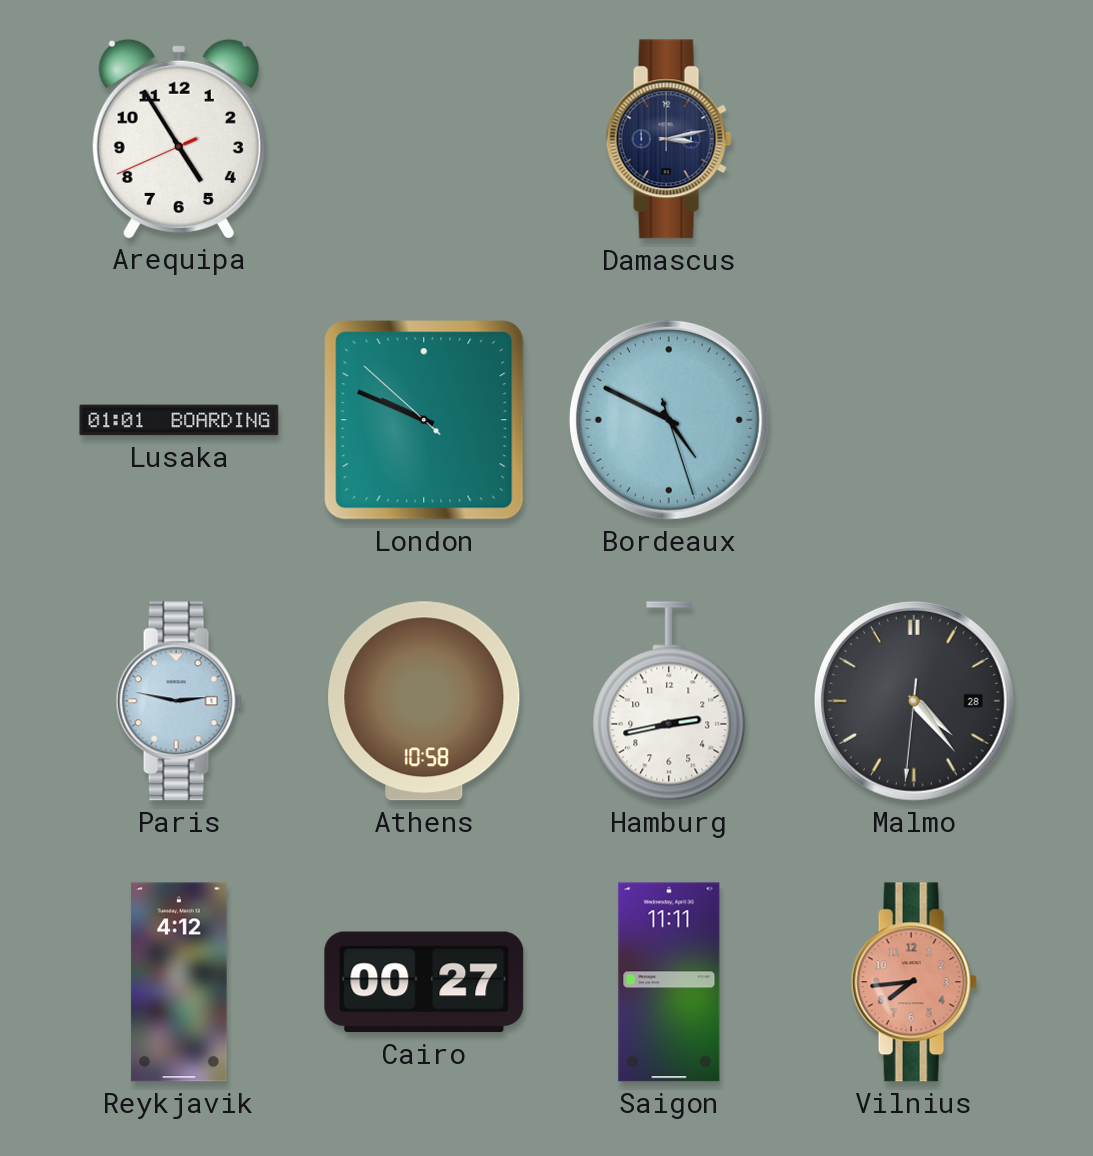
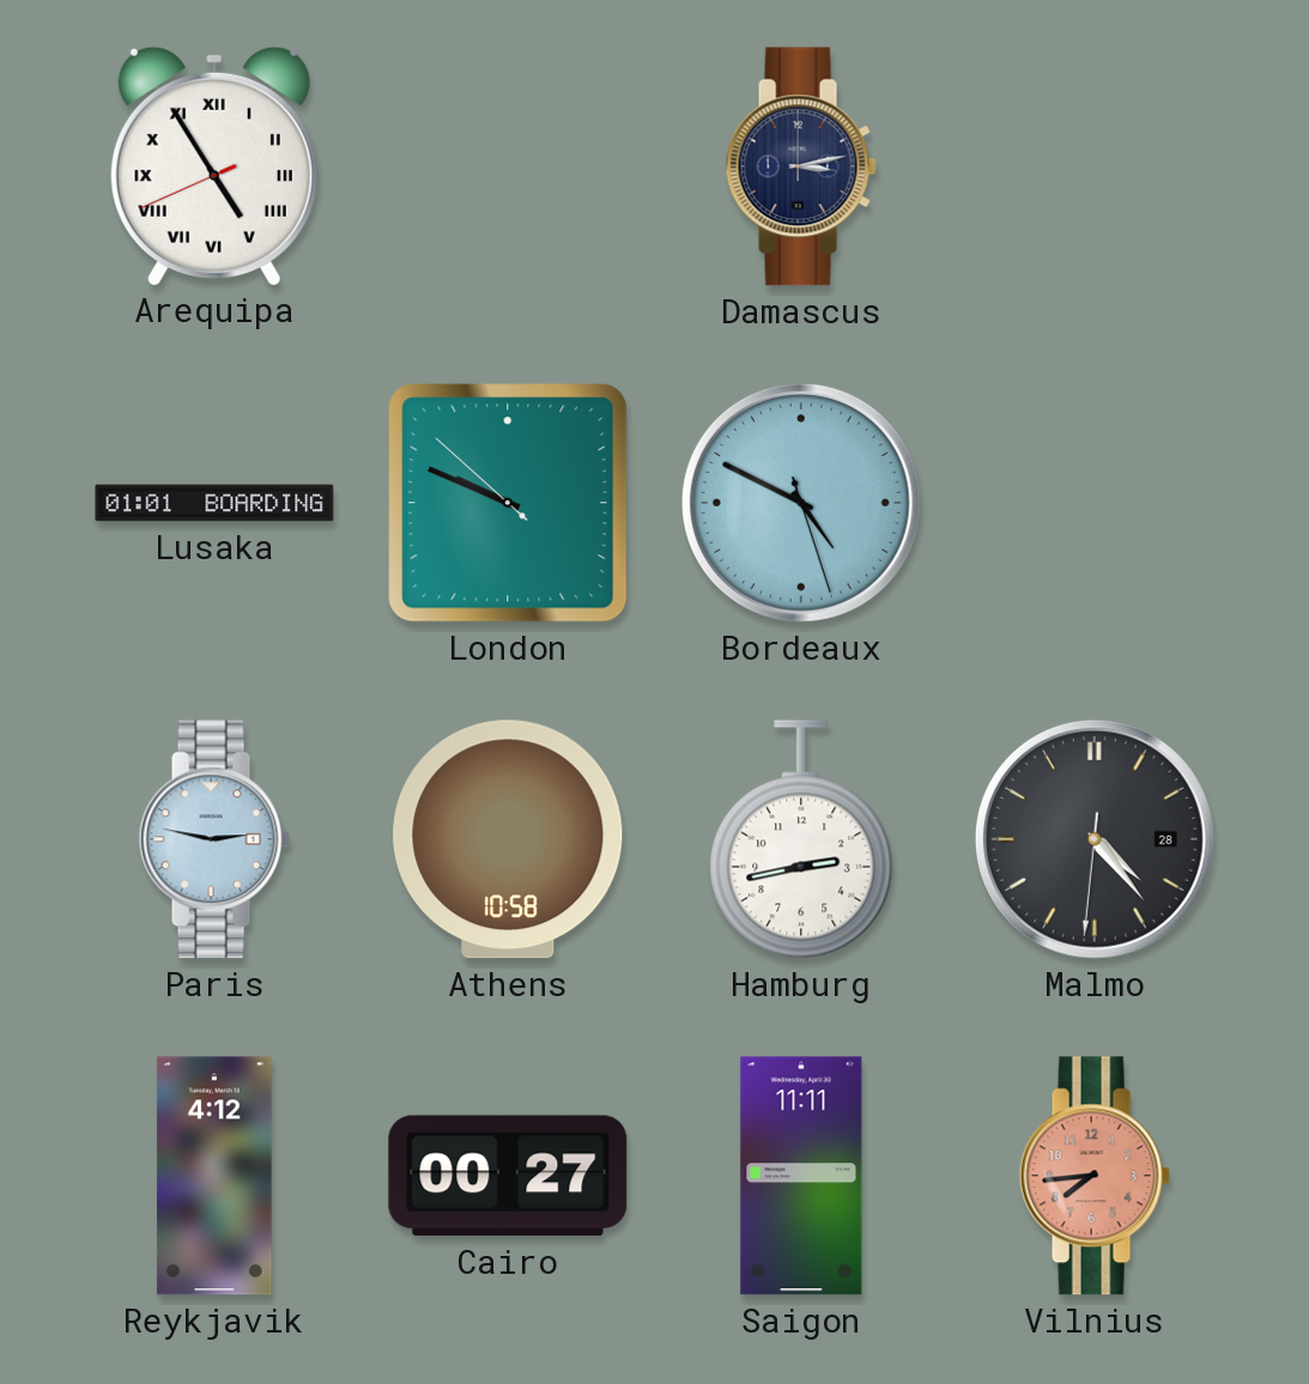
Arequipa numerals: Arabic -> Roman (214, 165)
